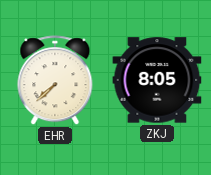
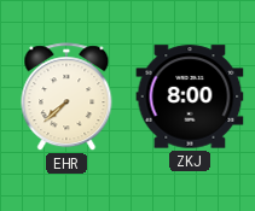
ZKJ: 8:05 -> 8:00 (190, 96)
